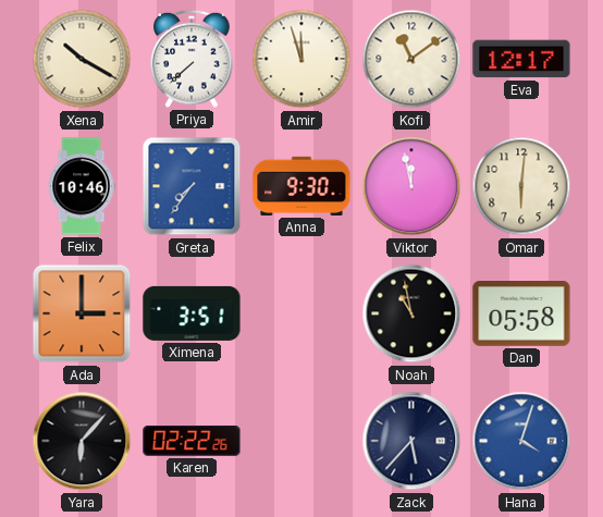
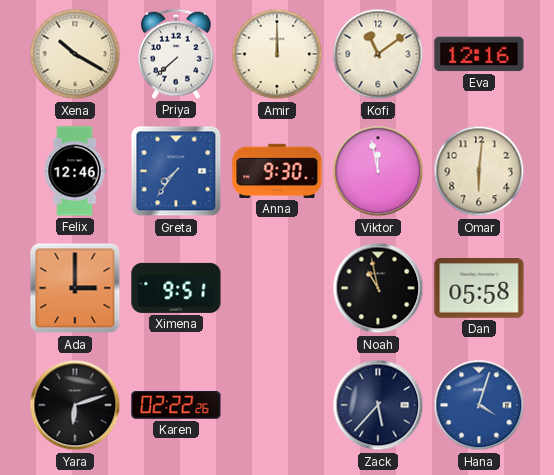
Amir: 11:57 -> 12:00 (277, 54)
Eva: 12:17 -> 12:16 (479, 54)
Felix: 10:46 -> 12:46 (75, 171)
Ximena: 3:51 -> 9:51 (176, 288)
Yara: 6:07 -> 6:12 (75, 405)
